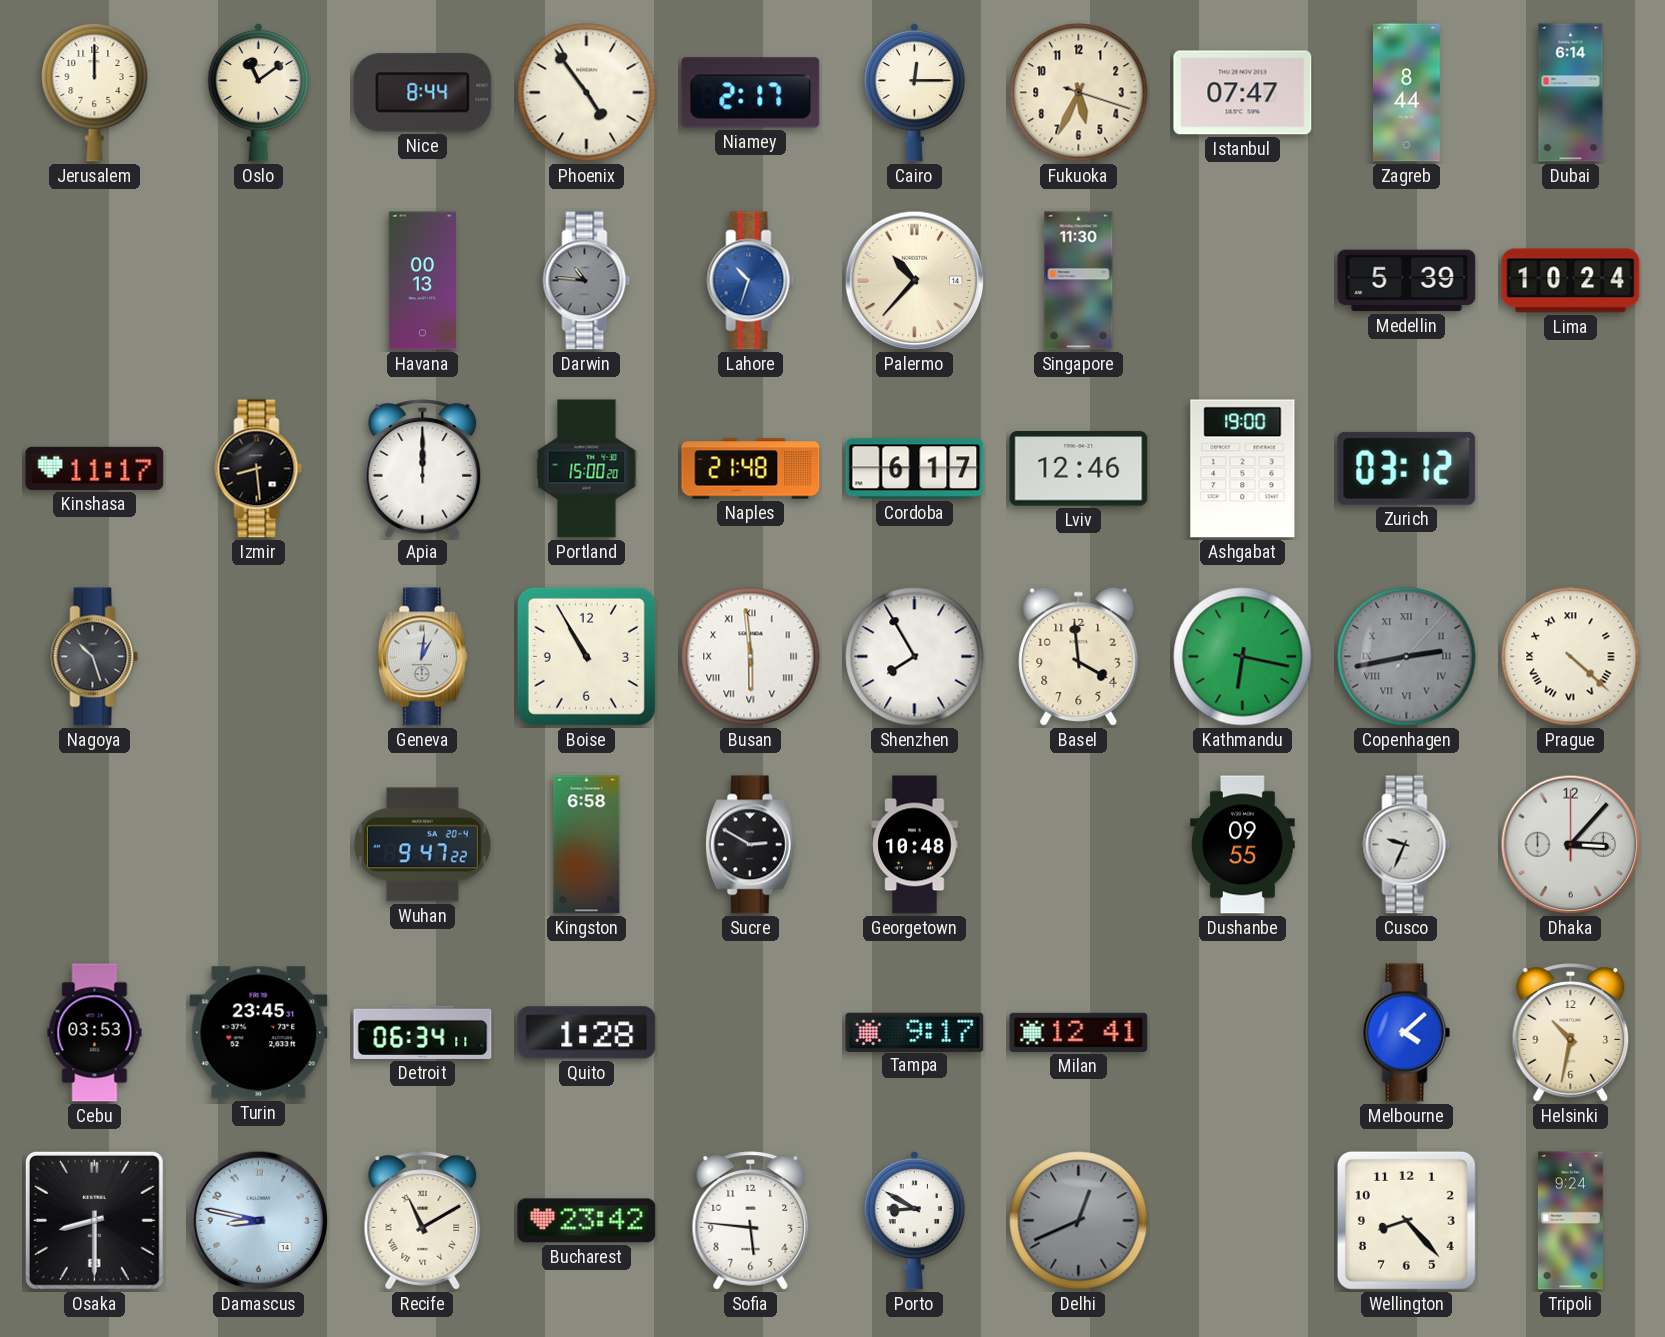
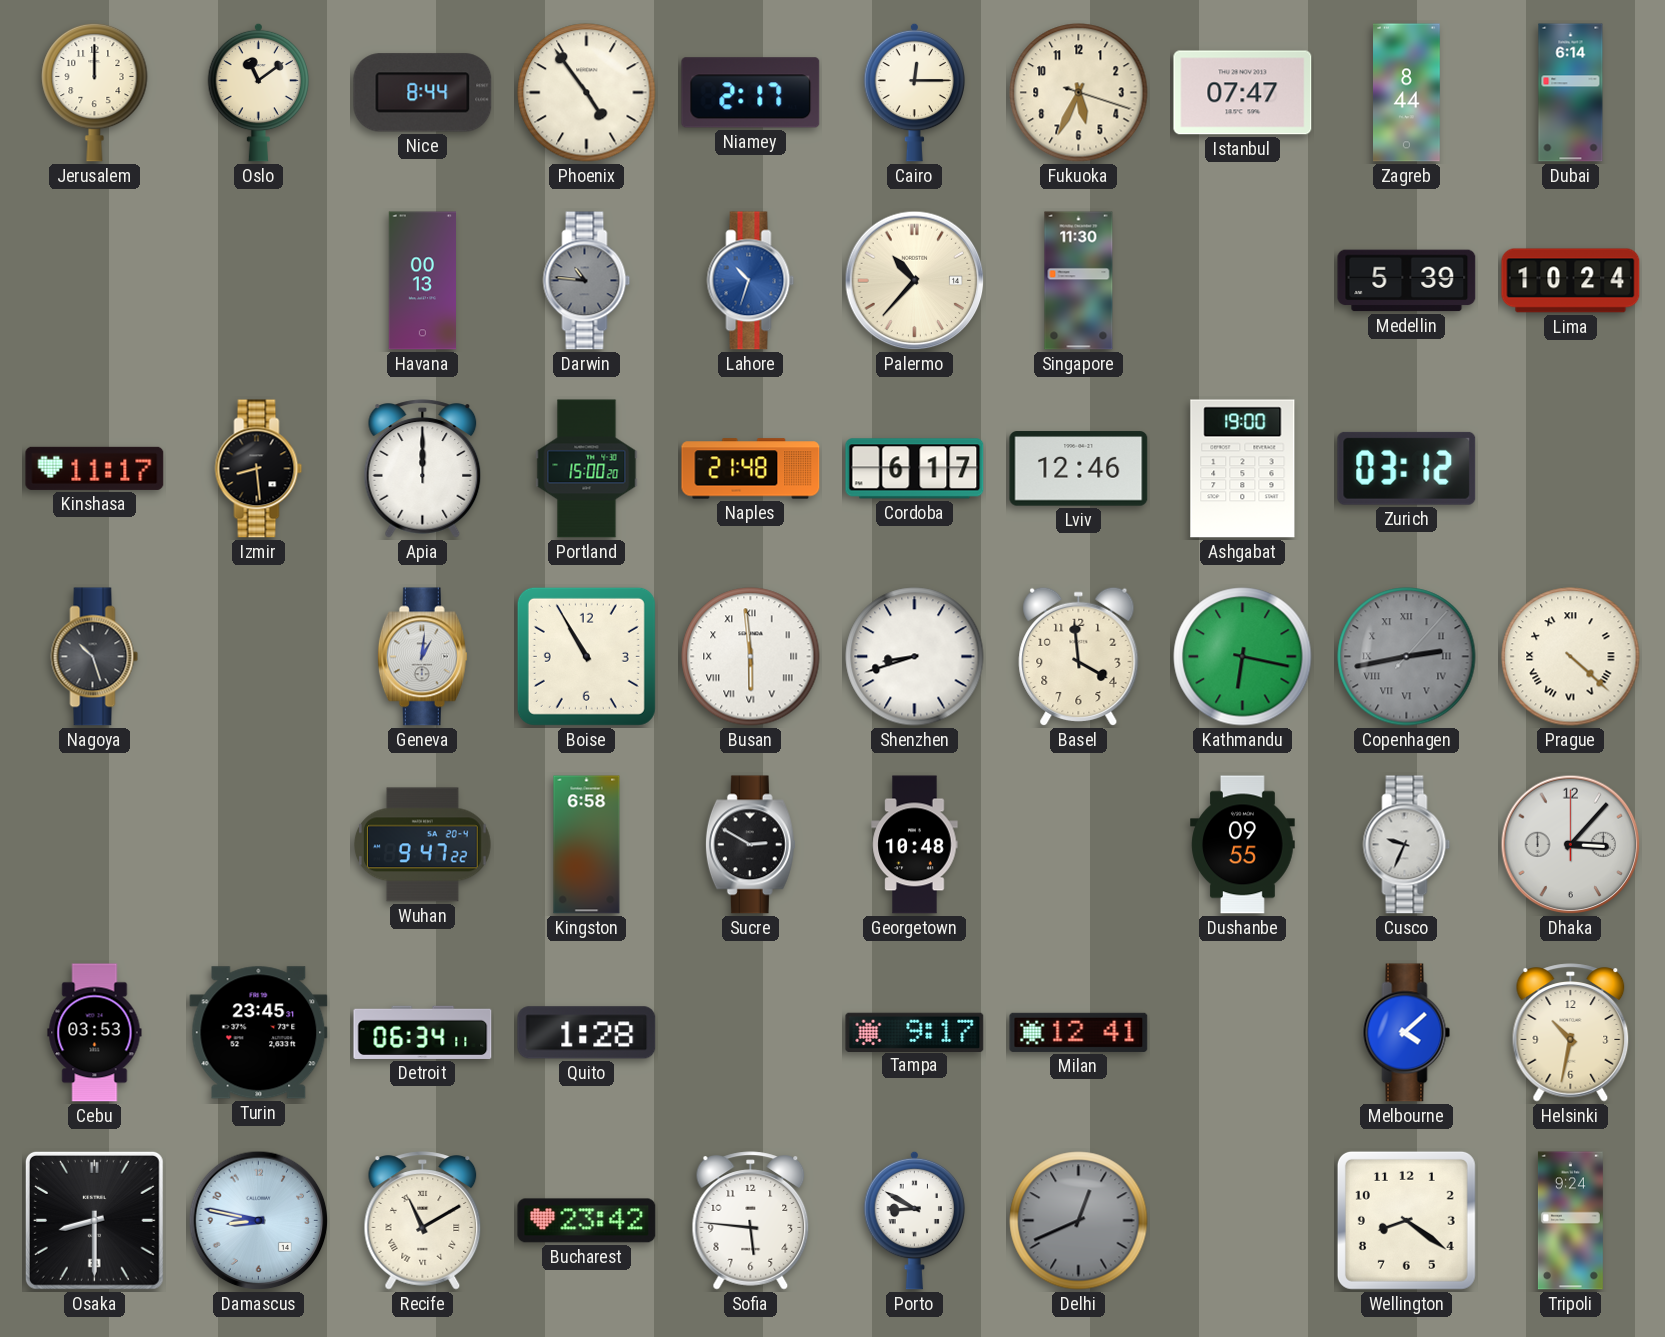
Shenzhen: 7:55 -> 8:42 (915, 657)
Wellington: 8:23 -> 8:21 (1406, 1220)
